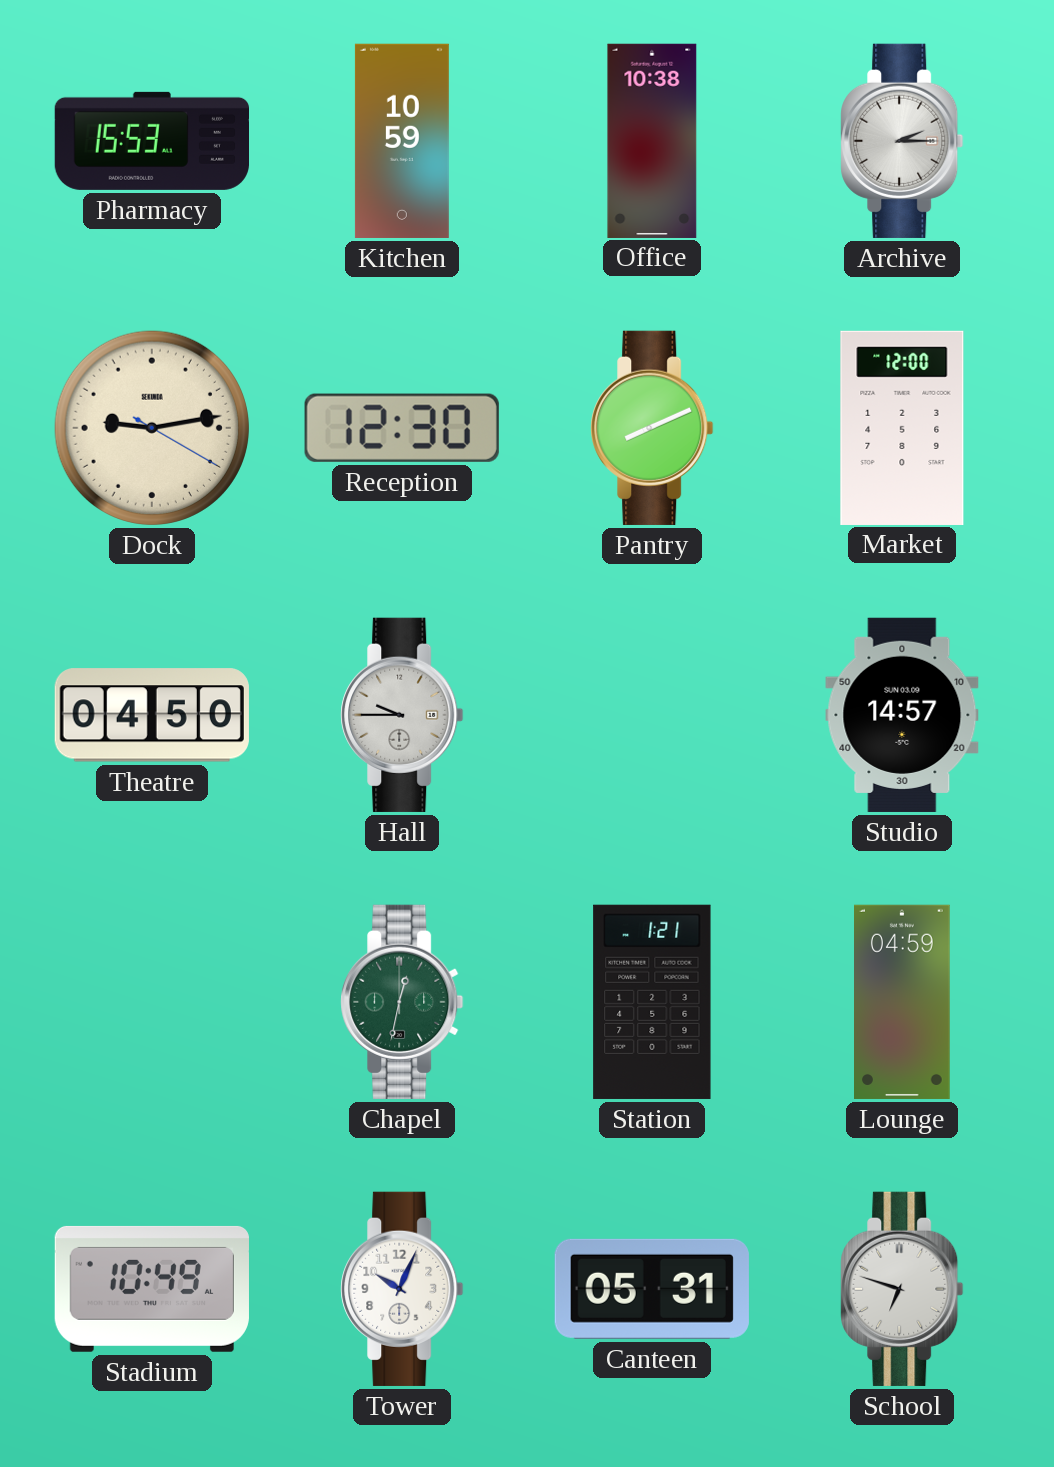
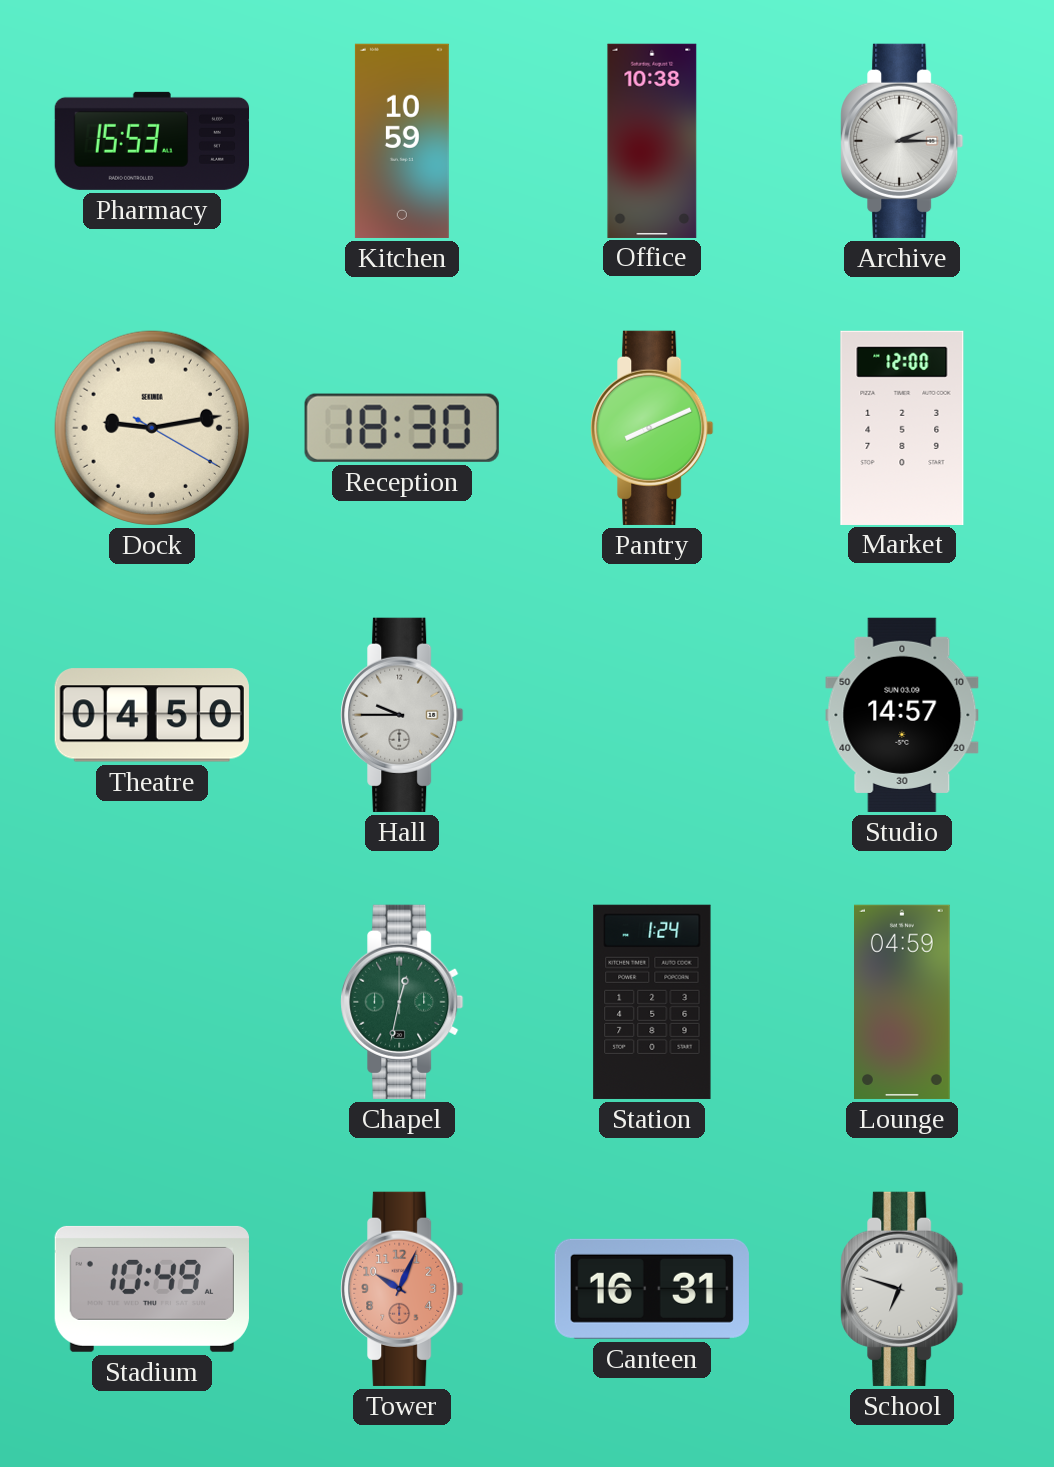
Reception: 12:30 -> 18:30 (402, 428)
Station: 1:21 -> 1:24 (652, 1002)
Tower dial: white -> salmon (402, 1289)
Canteen: 05:31 -> 16:31 (652, 1289)
